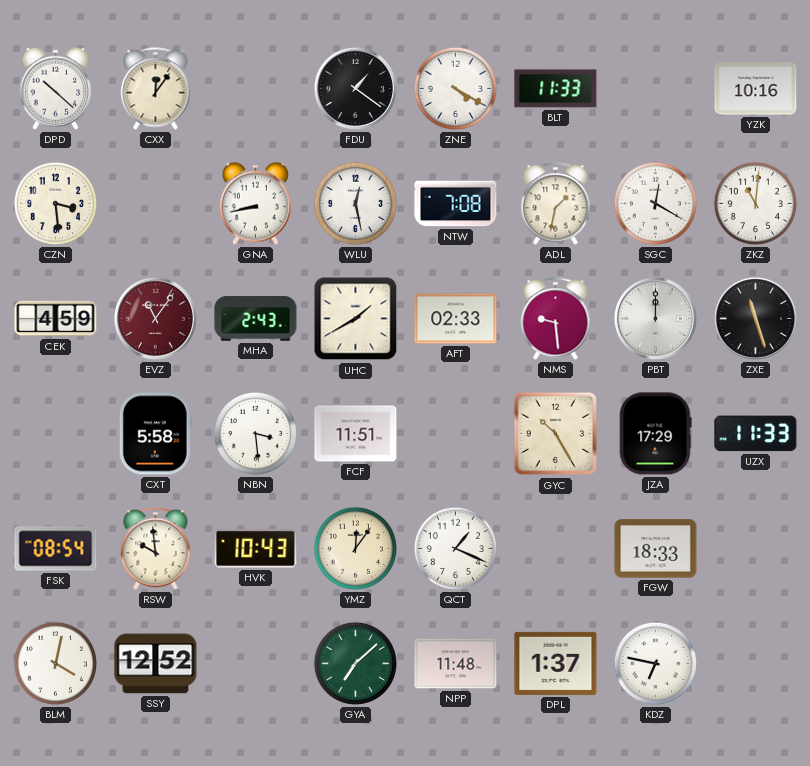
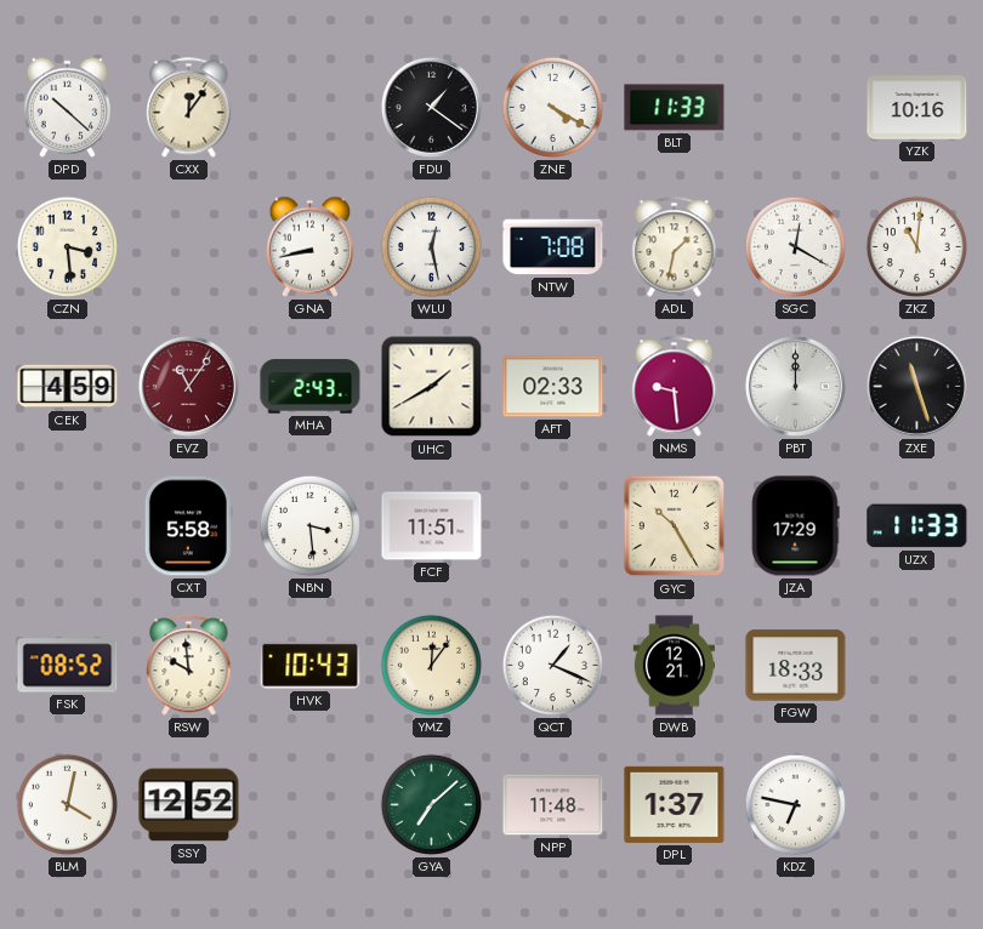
FSK: 08:54 -> 08:52 (68, 666)
DWB: none -> 12:21 (674, 666)
